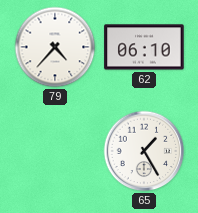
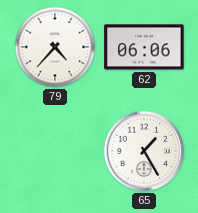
62: 06:10 -> 06:06 (144, 47)
